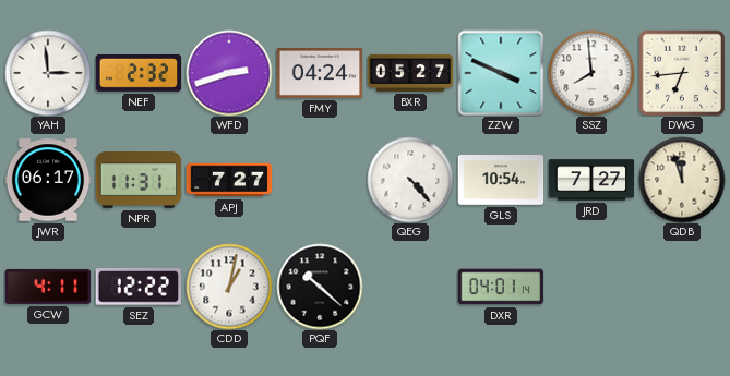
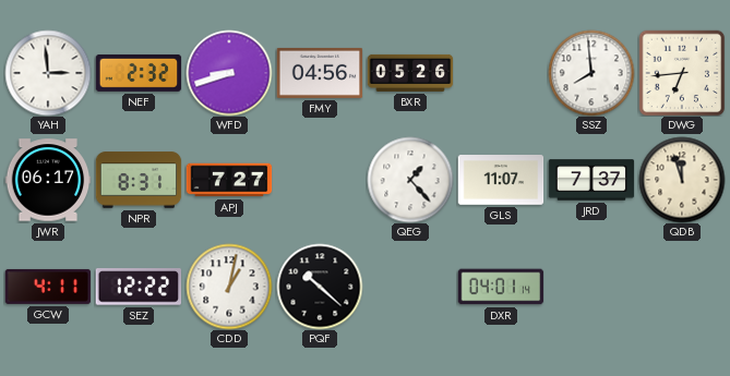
WFD: 2:42 -> 8:42 (229, 73)
FMY: 04:24 -> 04:56 (320, 73)
BXR: 05:27 -> 05:26 (410, 73)
ZZW: 3:49 -> none (501, 73)
NPR: 11:31 -> 8:31 (139, 180)
QEG: 4:23 -> 1:23 (410, 180)
GLS: 10:54 -> 11:07 (501, 181)
JRD: 7:27 -> 7:37 (591, 180)
